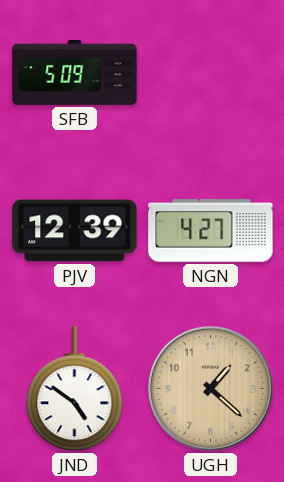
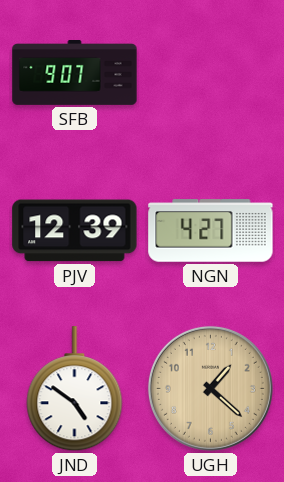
SFB: 5:09 -> 9:07 (75, 73)
